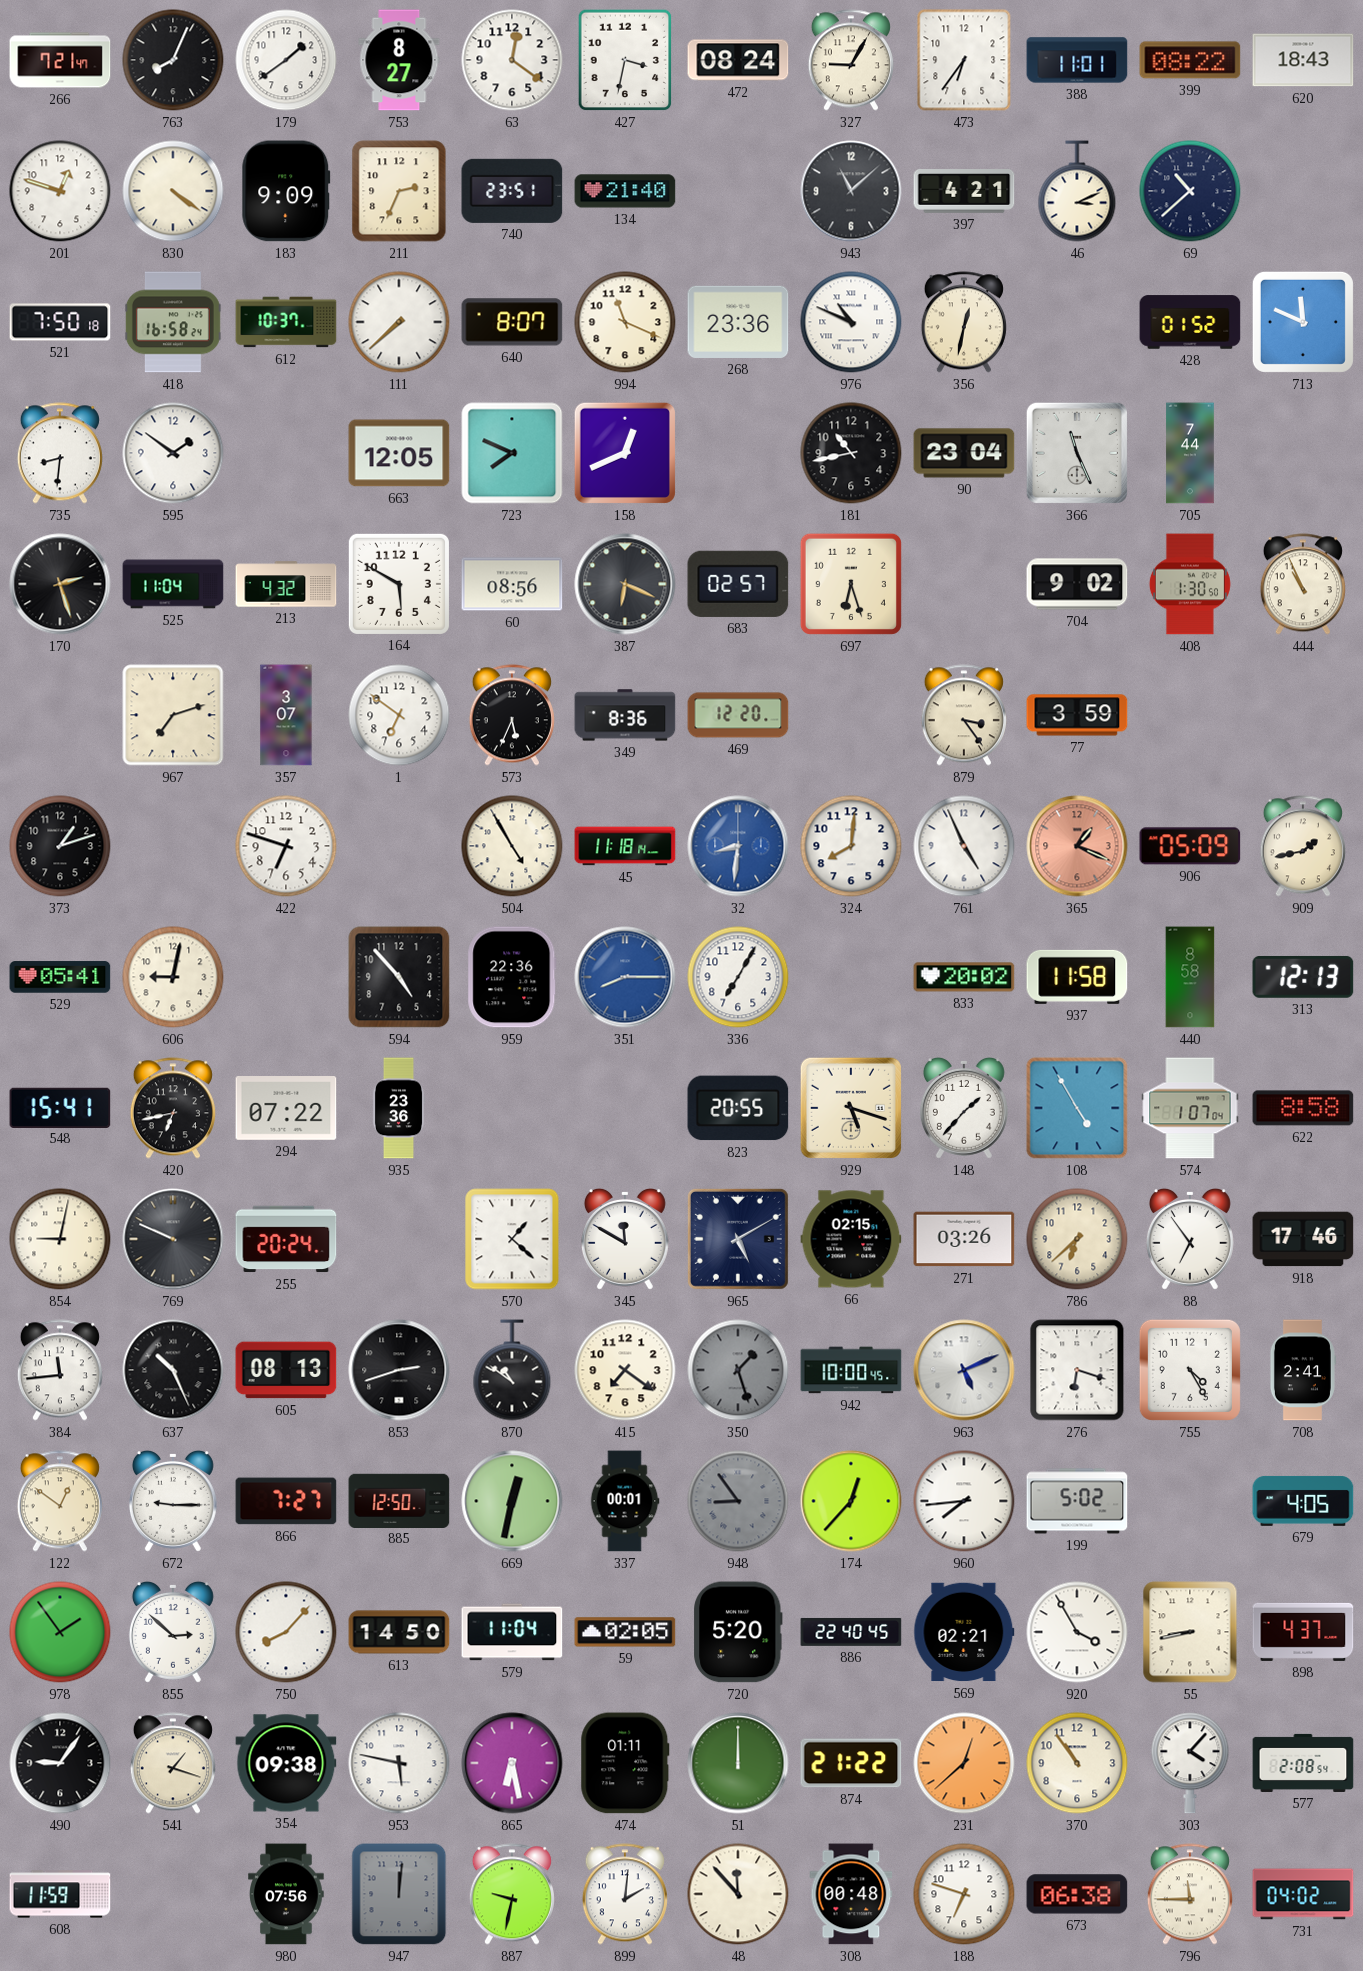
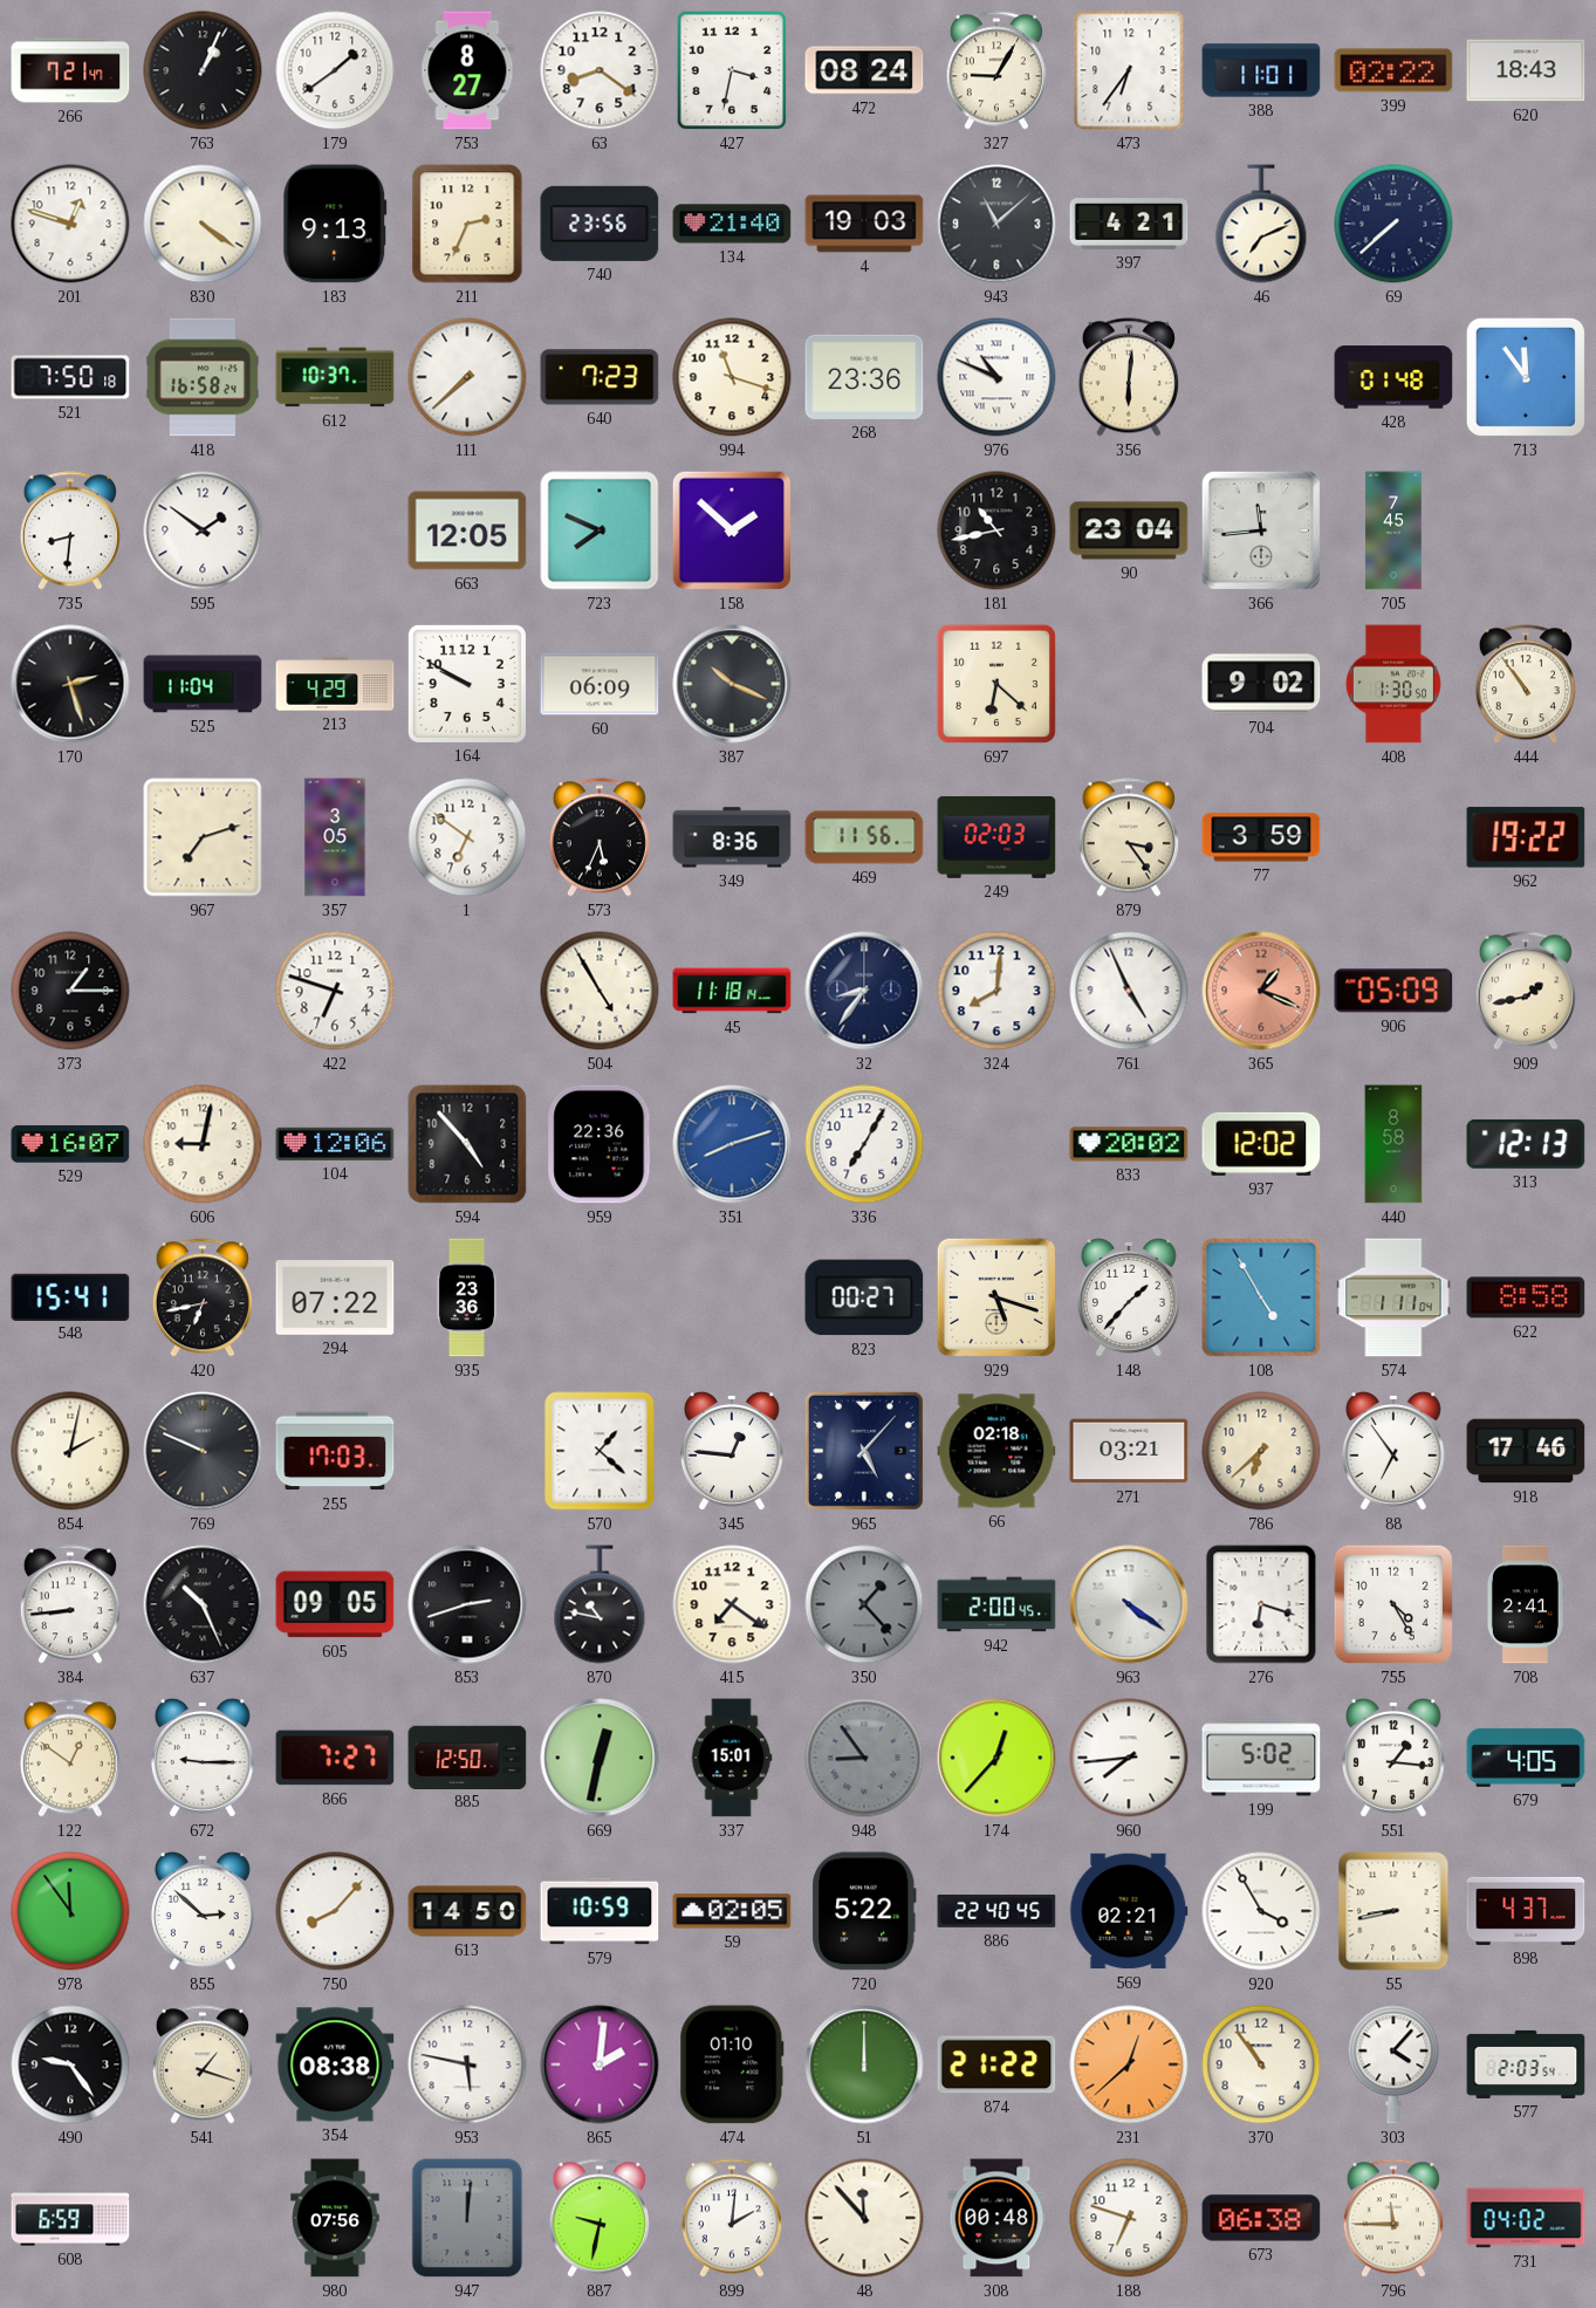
763: 8:04 -> 1:04 (203, 70)
63: 12:21 -> 8:21 (600, 70)
399: 08:22 -> 02:22 (1393, 70)
183: 9:09 -> 9:13 (335, 224)
740: 23:51 -> 23:56 (600, 224)
4: none -> 19:03 (864, 224)
46: 3:11 -> 7:11 (1261, 224)
69: 10:38 -> 7:38 (1393, 224)
640: 8:07 -> 7:23 (600, 377)
994: 11:19 -> 11:18 (732, 377)
356: 12:32 -> 6:01 (1129, 377)
428: 01:52 -> 01:48 (1393, 377)
713: 11:49 -> 11:54 (1526, 377)
158: 12:41 -> 1:52 (732, 530)
366: 11:26 -> 11:44 (1261, 530)
705: 7:44 -> 7:45 (1393, 530)
213: 4:32 -> 4:29 (335, 684)
164: 5:50 -> 9:50 (467, 684)
60: 08:56 -> 06:09 (600, 684)
387: 6:19 -> 10:19 (732, 684)
683: 02:57 -> none (738, 584)
697: 6:27 -> 6:22 (996, 684)
444: 10:56 -> 10:54 (1526, 684)
357: 3:07 -> 3:05 (335, 837)
469: 12:20 -> 11:56 (864, 837)
249: none -> 02:03 (996, 838)
962: none -> 19:22 (1526, 837)
373: 1:12 -> 1:15 (70, 991)
32: 8:31 -> 8:36 (864, 991)
32 dial: blue -> navy (864, 991)
529: 05:41 -> 16:07 (70, 1144)
104: none -> 12:06 (335, 1144)
351: 8:15 -> 8:12 (732, 1144)
937: 11:58 -> 12:02 (1261, 1144)
823: 20:55 -> 00:27 (864, 1297)
574: 1:07 -> 1:11 (1393, 1297)
854: 9:02 -> 2:02 (70, 1451)
255: 20:24 -> 17:03 (335, 1451)
345: 11:50 -> 12:46 (732, 1451)
965: 5:10 -> 5:07 (864, 1451)
66: 02:15 -> 02:18 (996, 1451)
271: 03:26 -> 03:21 (1129, 1451)
384: 11:44 -> 8:44 (70, 1604)
605: 08:13 -> 09:05 (335, 1604)
870: 10:51 -> 10:47 (600, 1604)
350: 1:27 -> 1:23 (864, 1604)
942: 10:00 -> 2:00 (996, 1604)
963: 5:11 -> 4:21 (1129, 1604)
337: 00:01 -> 15:01 (732, 1758)
551: none -> 1:16 (1393, 1758)
978: 1:54 -> 11:54 (70, 1911)
579: 11:04 -> 10:59 (600, 1911)
720: 5:20 -> 5:22 (864, 1911)
490: 9:06 -> 9:24 (70, 2064)
354: 09:38 -> 08:38 (335, 2064)
865: 6:28 -> 2:01 (600, 2064)
474: 01:11 -> 01:10 (732, 2064)
577: 2:08 -> 2:03 (1526, 2064)
608: 11:59 -> 6:59 (70, 2218)
